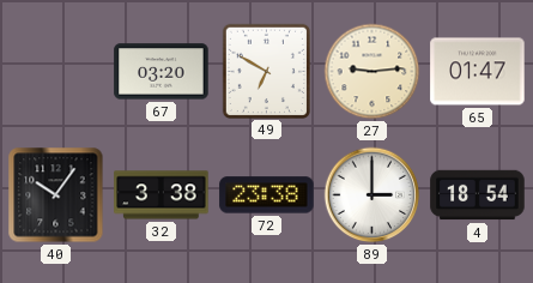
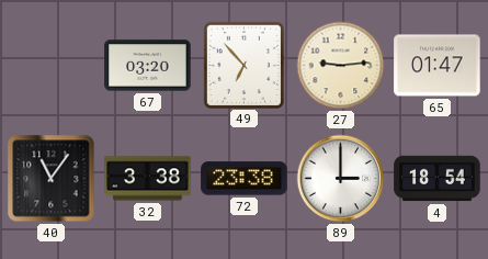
49: 6:50 -> 6:53 (243, 65)
40: 10:06 -> 11:06 (52, 179)
